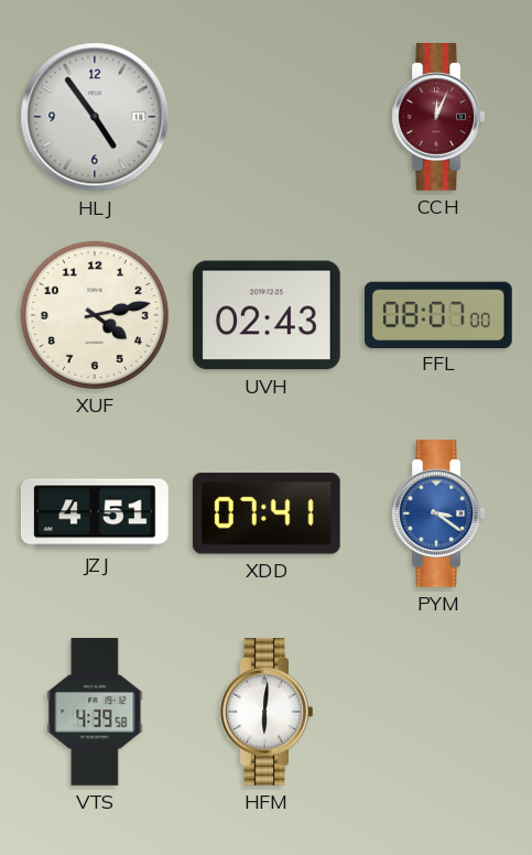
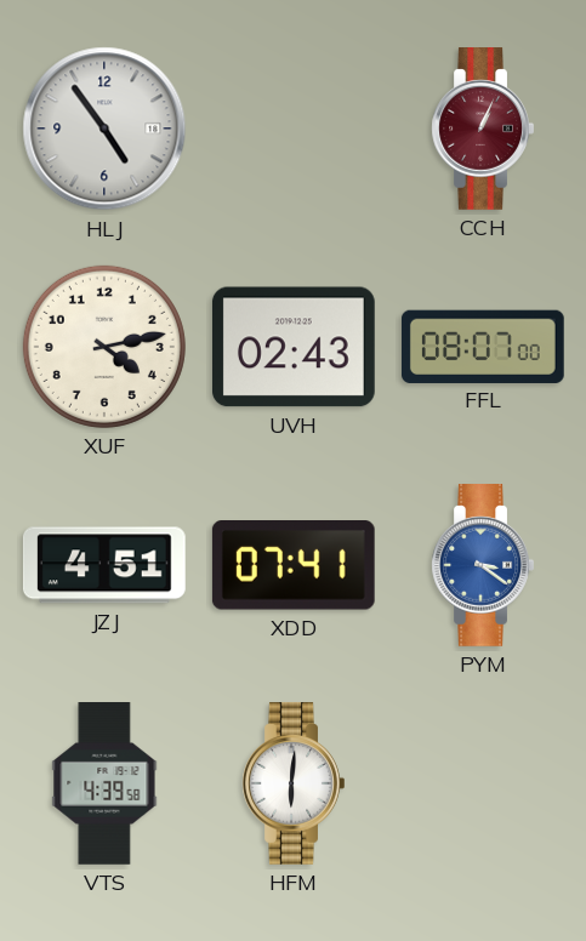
CCH: 12:04 -> 1:04 (483, 130)
